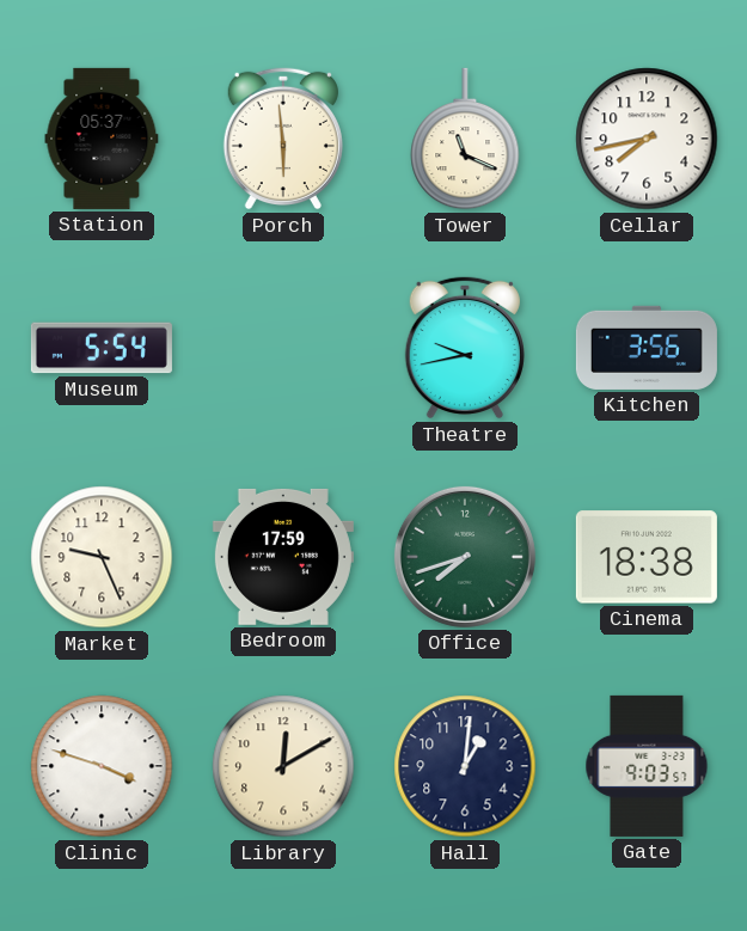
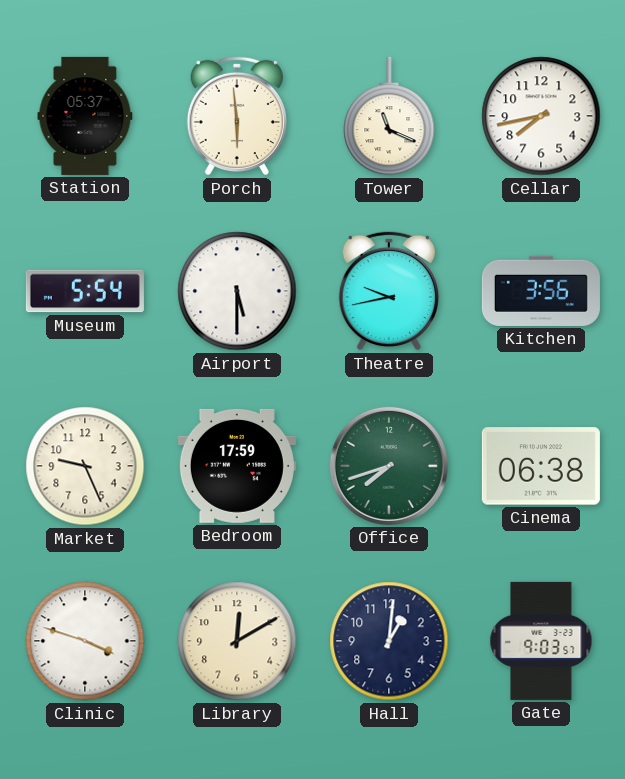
Airport: none -> 5:30 (237, 291)
Cinema: 18:38 -> 06:38 (541, 466)
